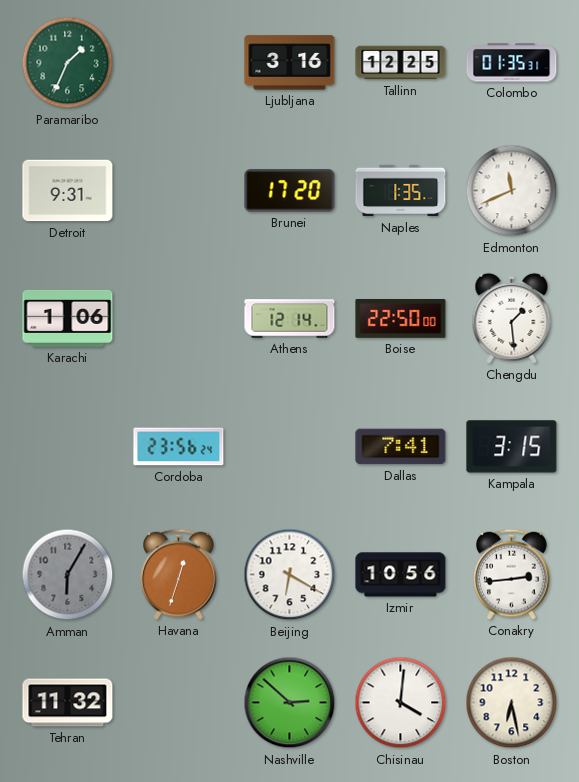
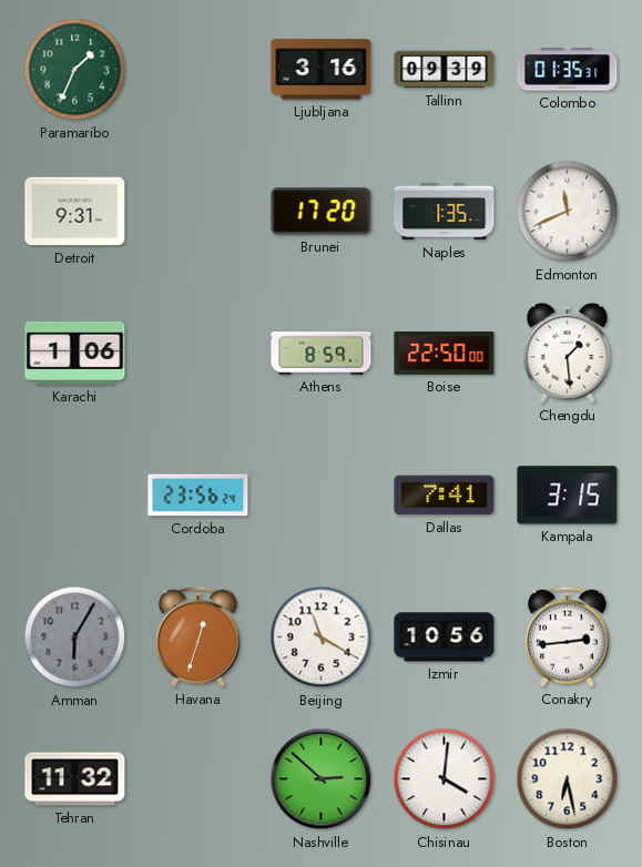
Tallinn: 12:25 -> 09:39 (445, 70)
Athens: 12:14 -> 8:59 (322, 354)
Beijing: 6:20 -> 11:20 (322, 637)
